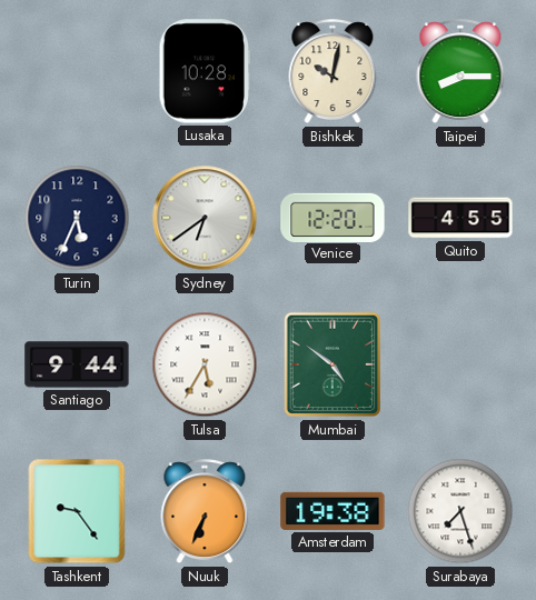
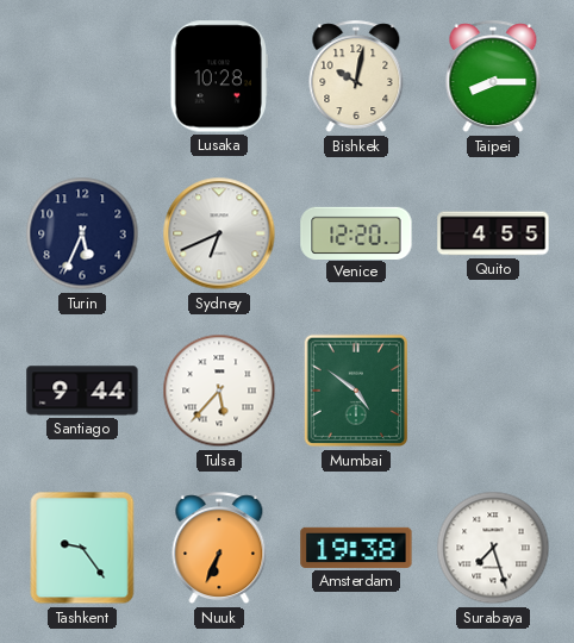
Sydney: 6:39 -> 6:41 (219, 233)
Tulsa: 5:35 -> 5:37 (219, 391)
